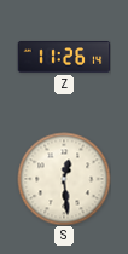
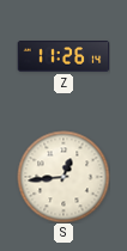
S: 12:29 -> 12:44 (63, 177)
